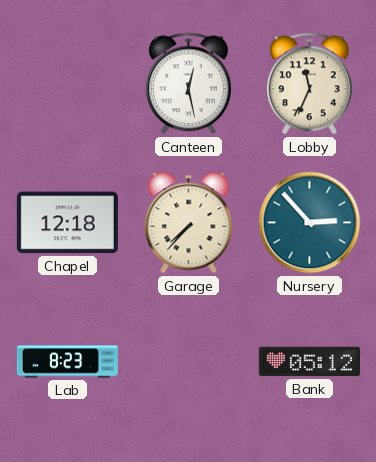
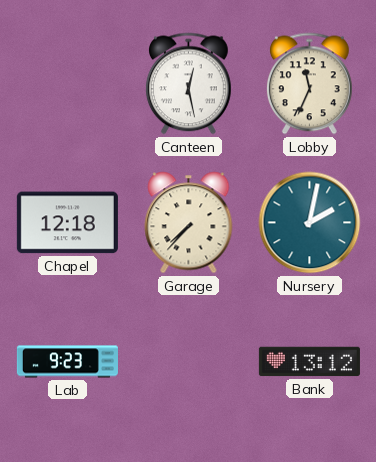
Nursery: 2:53 -> 2:02 (310, 223)
Lab: 8:23 -> 9:23 (67, 362)
Bank: 05:12 -> 13:12 (309, 362)
